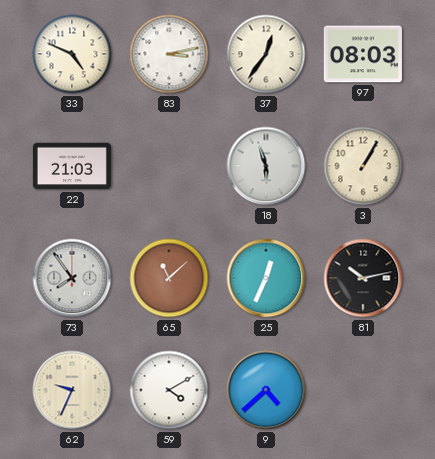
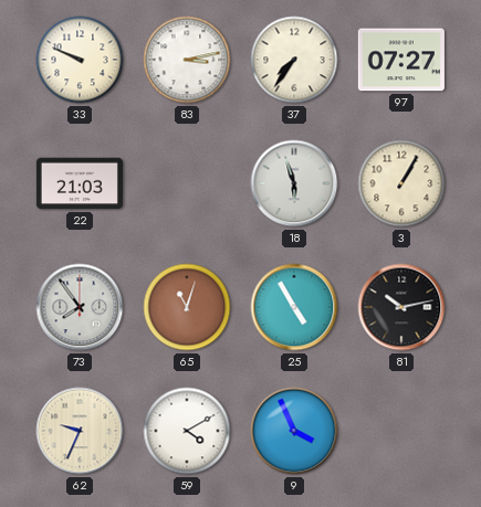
33: 4:49 -> 9:49 (80, 60)
37: 12:36 -> 7:36 (294, 60)
97: 08:03 -> 07:27 (401, 60)
65: 11:08 -> 11:03 (187, 307)
25: 12:34 -> 4:55 (294, 307)
9: 4:38 -> 3:56 (294, 431)
